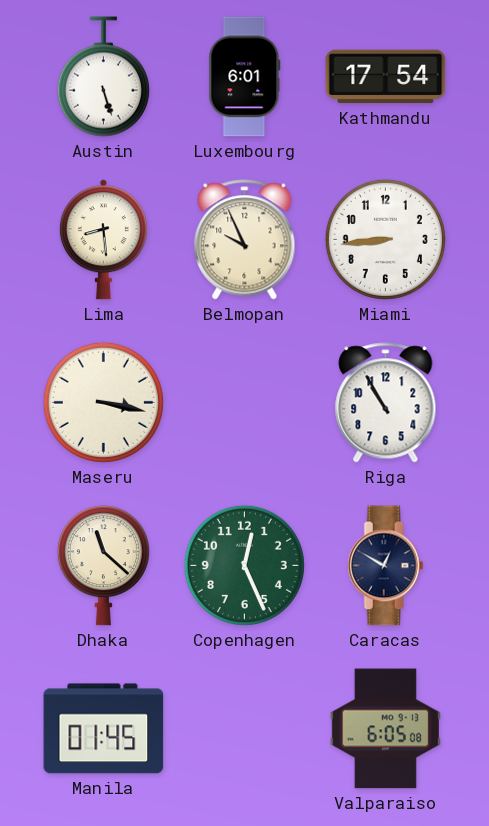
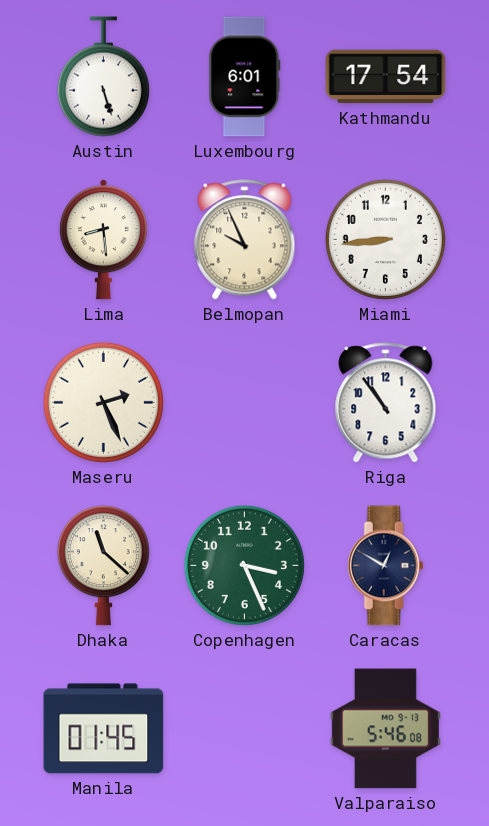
Maseru: 3:17 -> 2:26 (103, 402)
Riga: 10:55 -> 10:54 (386, 403)
Copenhagen: 12:26 -> 3:26 (244, 565)
Valparaiso: 6:05 -> 5:46 (385, 729)
